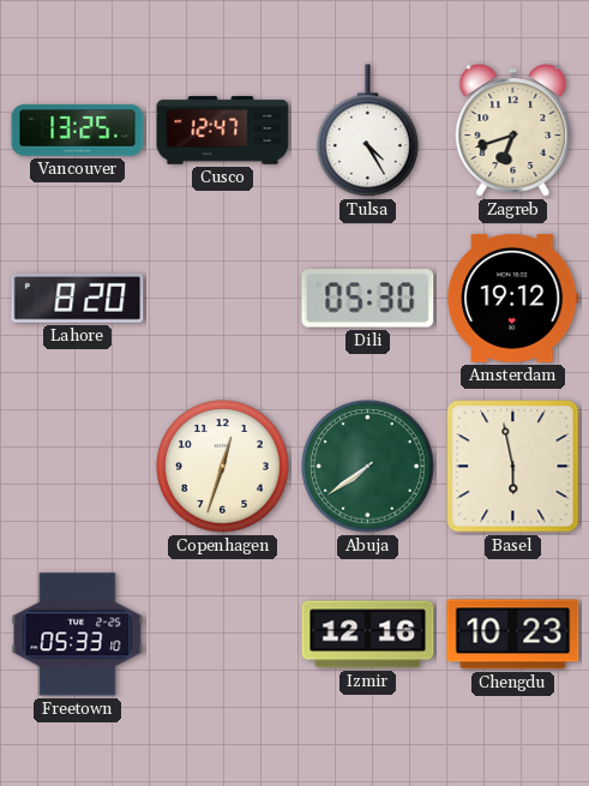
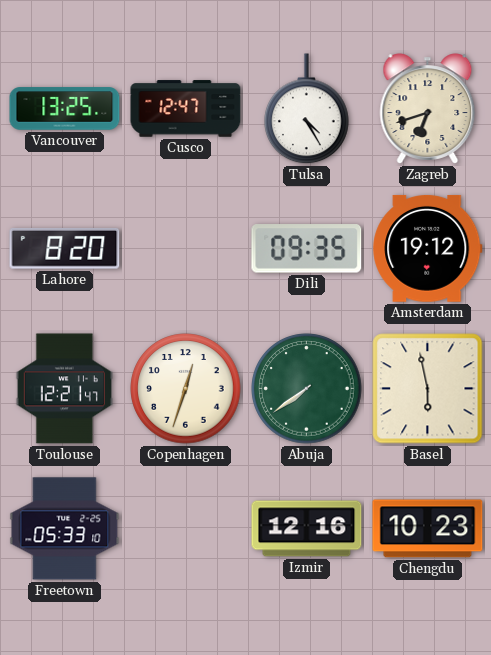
Dili: 05:30 -> 09:35 (307, 249)
Toulouse: none -> 12:21 (64, 389)
